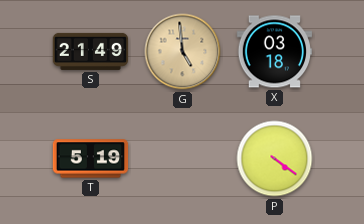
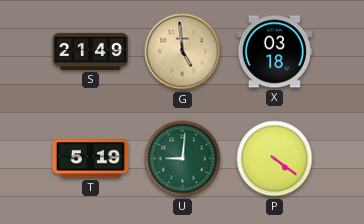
U: none -> 9:01 (183, 159)
